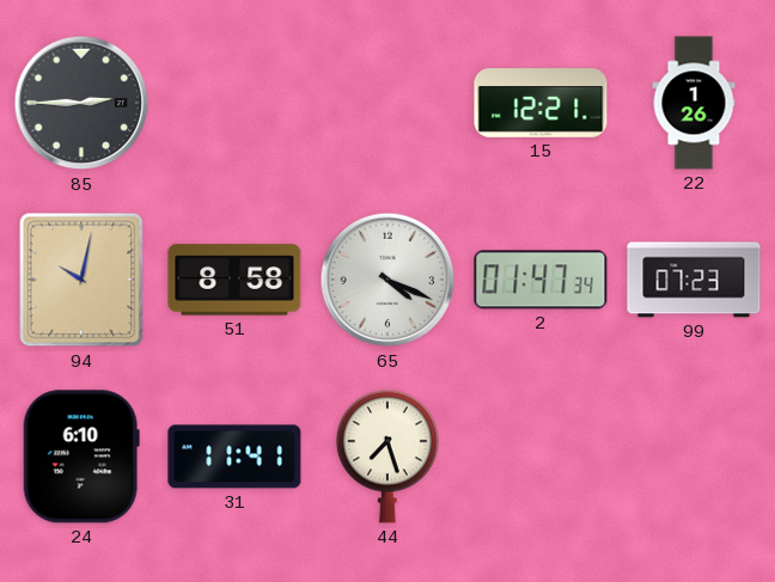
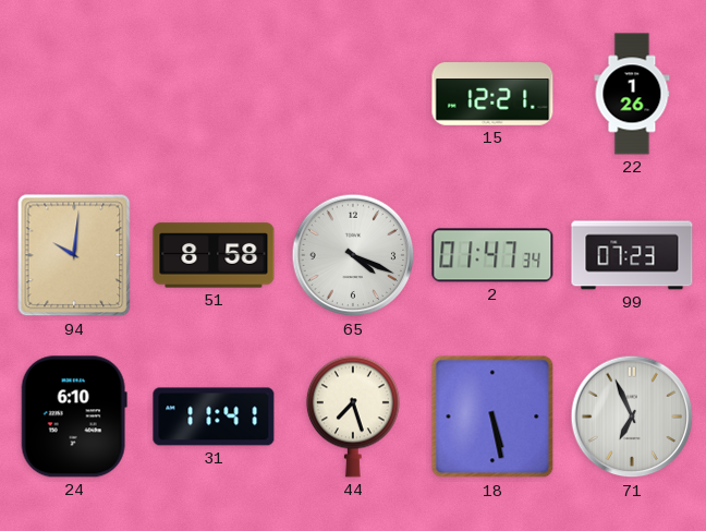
85: 2:45 -> none (81, 103)
94: 10:02 -> 10:01 (74, 255)
18: none -> 5:28 (492, 417)
71: none -> 6:56 (632, 417)
